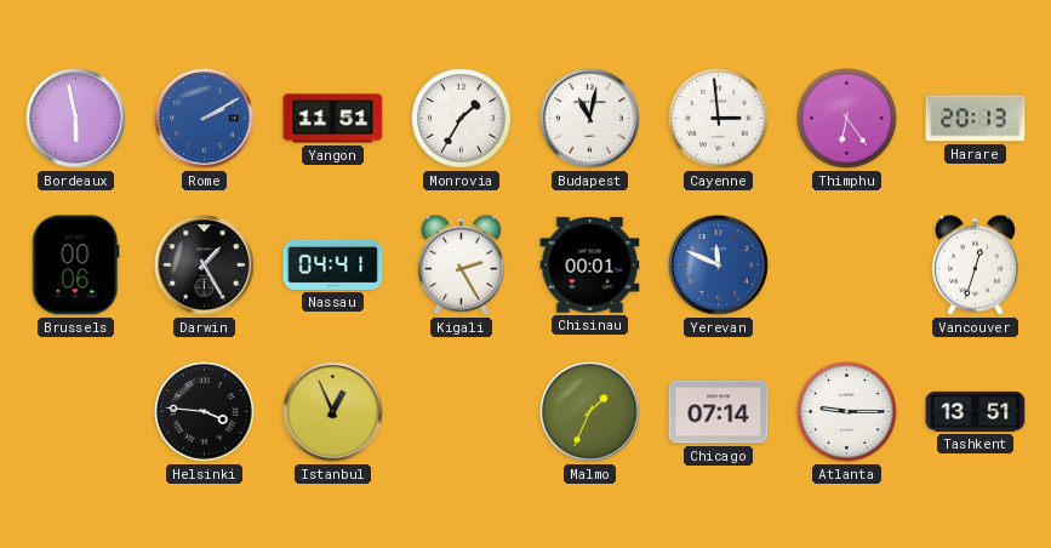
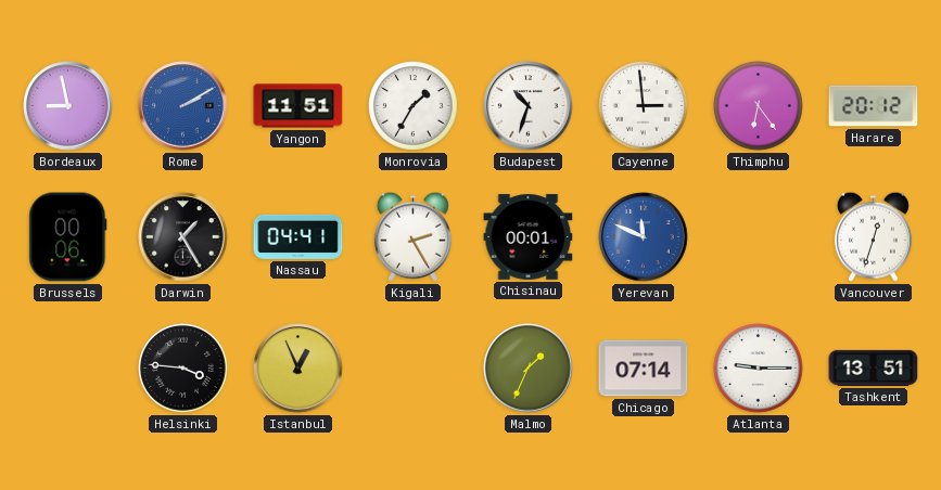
Bordeaux: 5:58 -> 8:58 (68, 106)
Budapest: 11:02 -> 10:33 (529, 106)
Harare: 20:13 -> 20:12 (874, 106)
